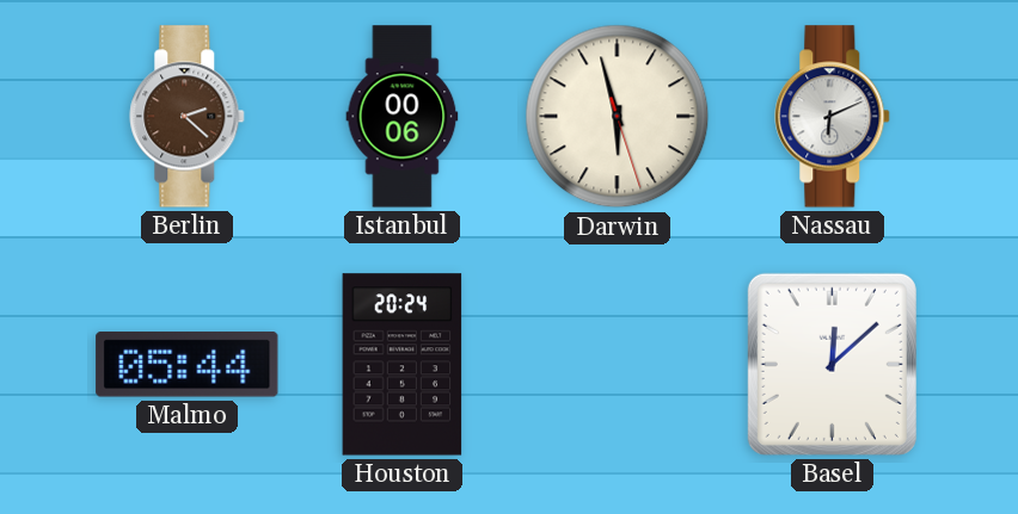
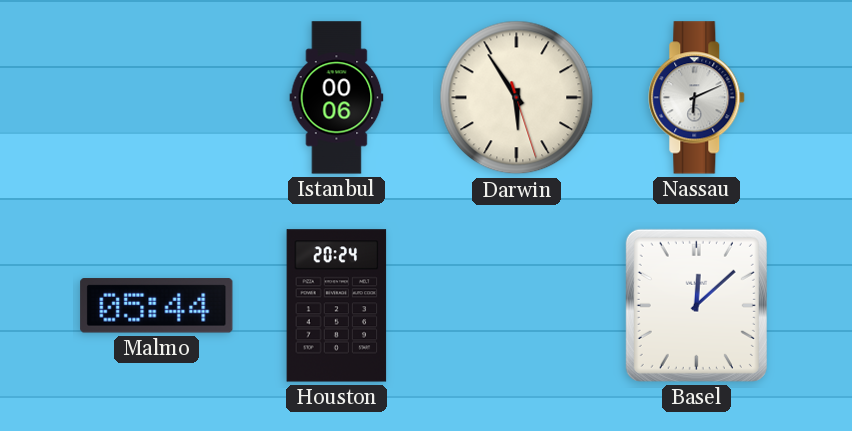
Berlin: 2:22 -> none (188, 117)
Darwin: 5:57 -> 5:54 (517, 98)
